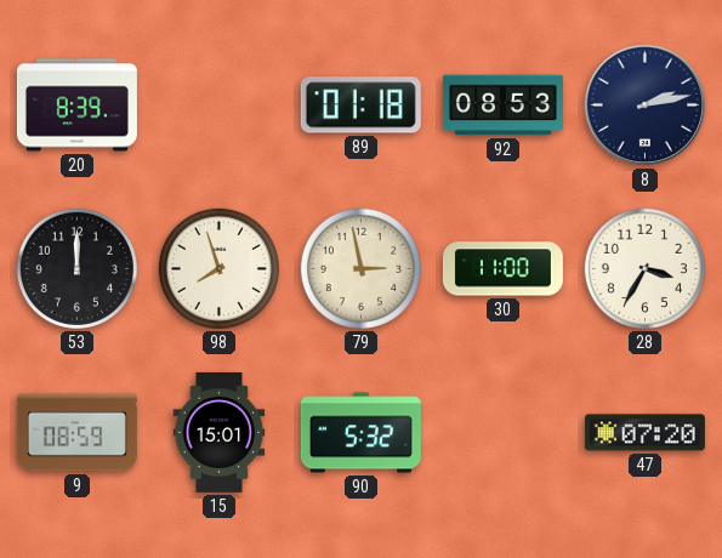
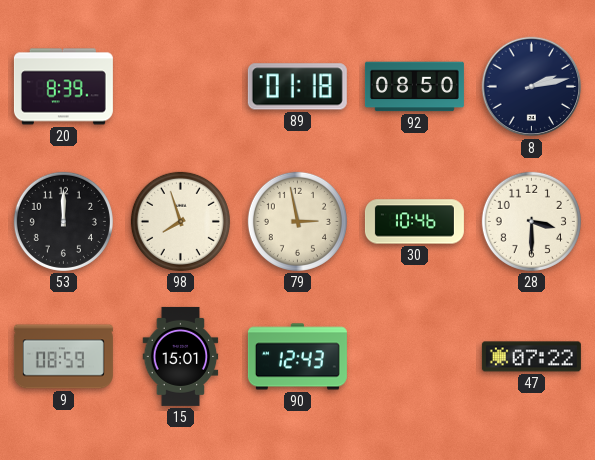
92: 08:53 -> 08:50 (414, 87)
30: 11:00 -> 10:46 (414, 222)
28: 3:35 -> 3:30 (531, 221)
90: 5:32 -> 12:43 (297, 357)
47: 07:20 -> 07:22 (531, 357)
